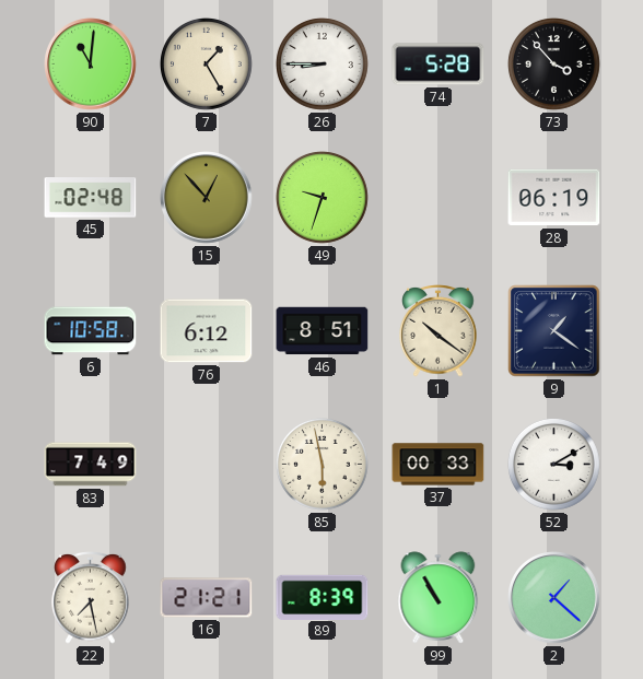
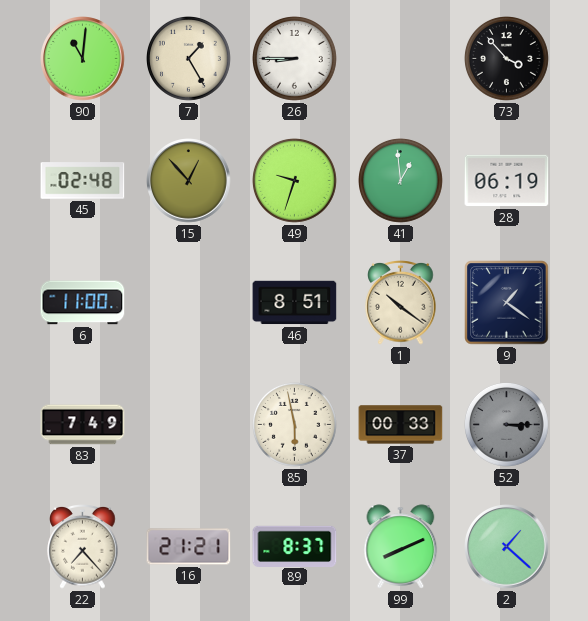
74: 5:28 -> none (439, 65)
41: none -> 12:59 (401, 181)
6: 10:58 -> 11:00 (83, 303)
76: 6:12 -> none (207, 331)
52: 3:10 -> 3:15 (507, 425)
52 dial: white -> grey (507, 425)
22: 7:28 -> 7:23 (83, 547)
89: 8:39 -> 8:37 (295, 546)
99: 10:55 -> 8:11 (401, 547)
